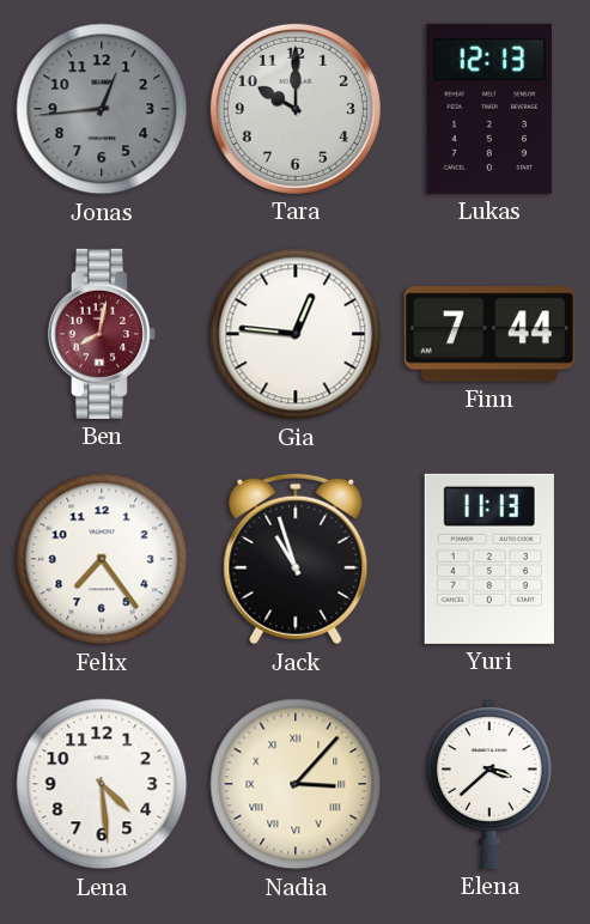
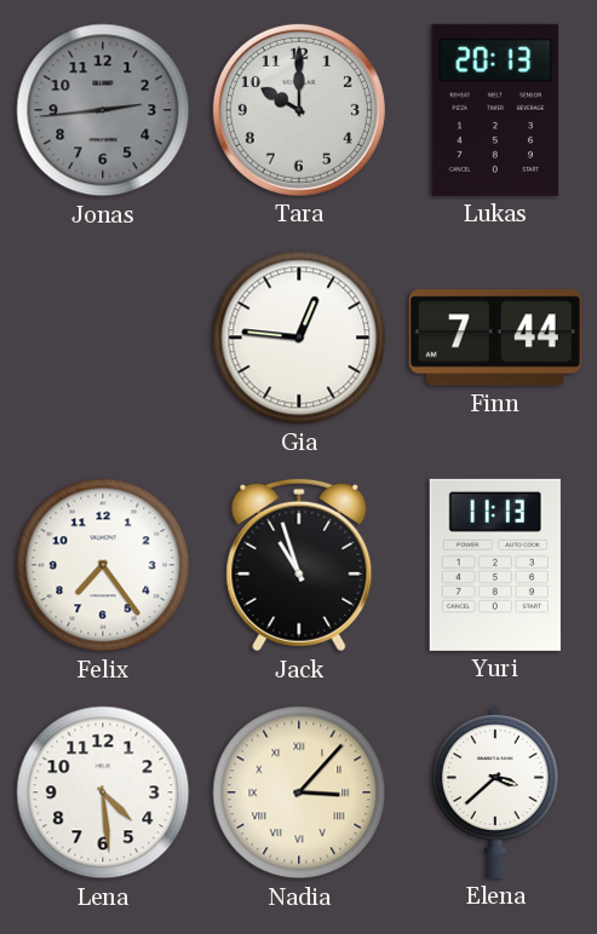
Jonas: 12:44 -> 2:44 (103, 110)
Lukas: 12:13 -> 20:13 (495, 110)
Ben: 8:02 -> none (102, 334)
